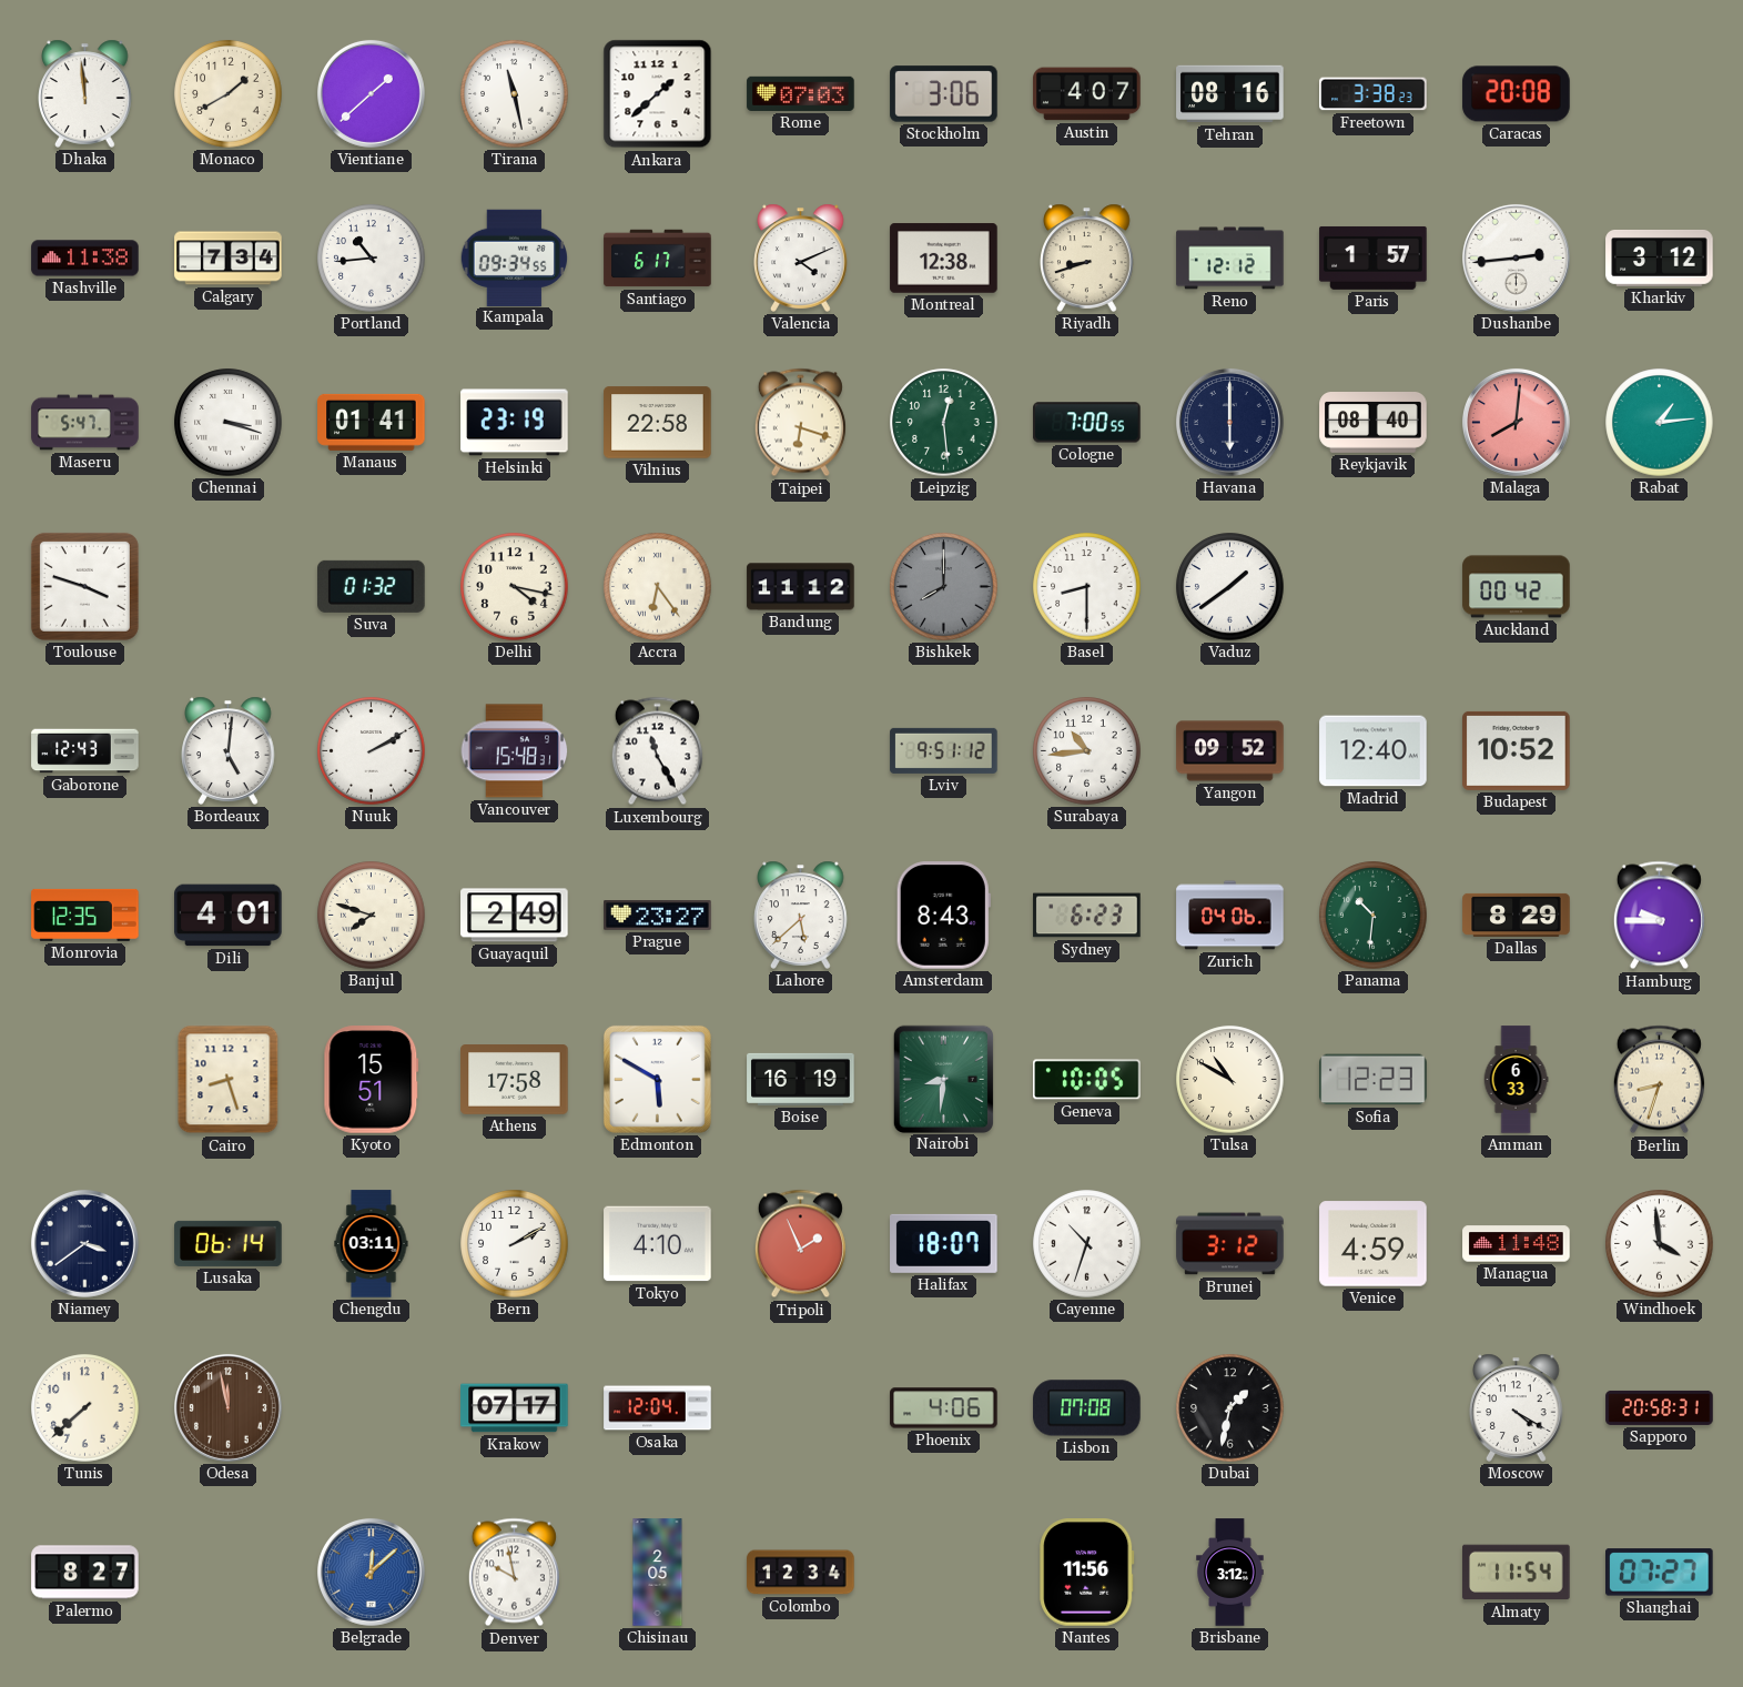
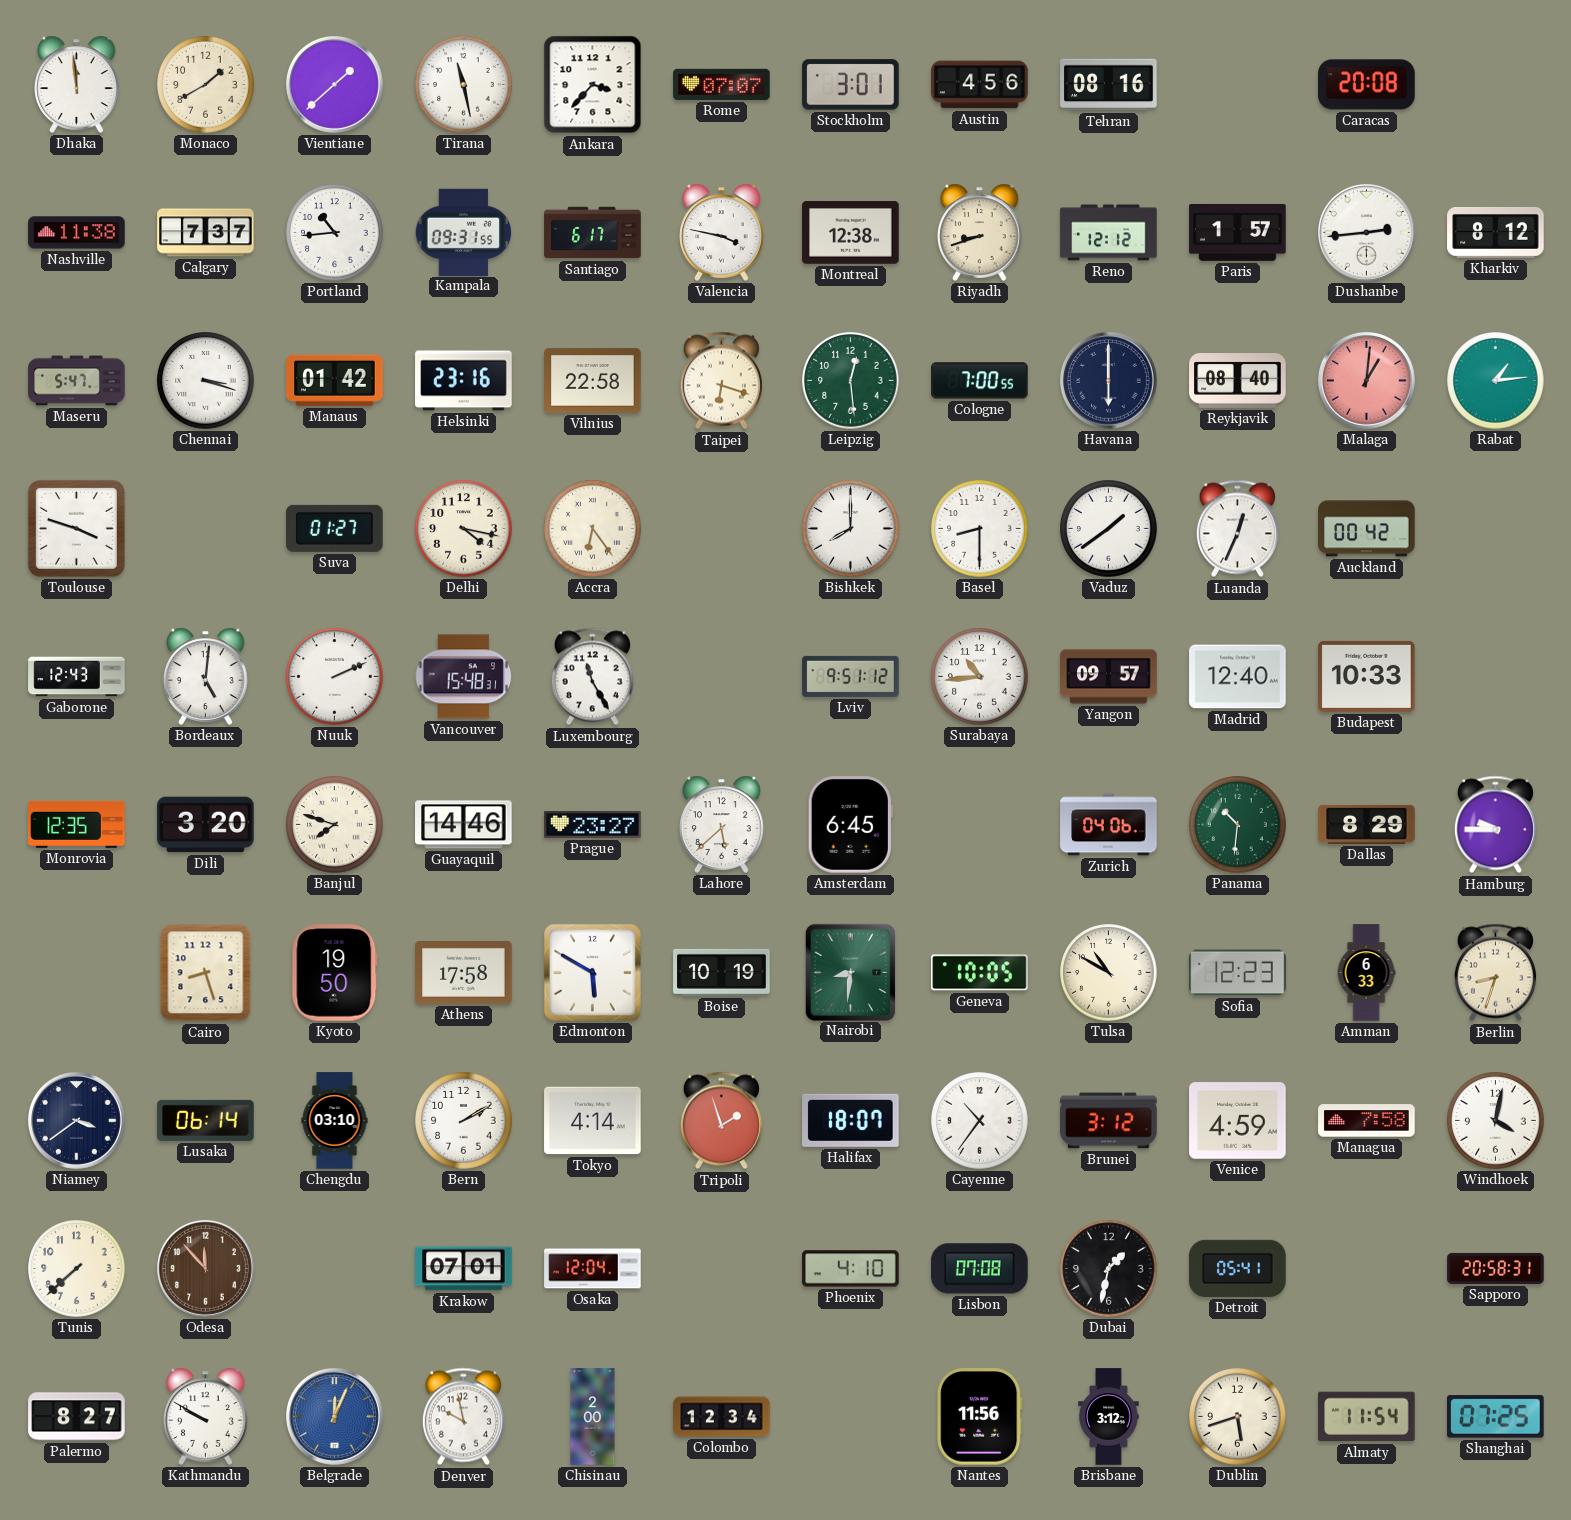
Ankara: 1:38 -> 3:37 (593, 85)
Rome: 07:03 -> 07:07 (722, 84)
Stockholm: 3:06 -> 3:01 (851, 85)
Austin: 4:07 -> 4:56 (980, 85)
Freetown: 3:38 -> none (1374, 94)
Calgary: 7:34 -> 7:37 (206, 233)
Kampala: 09:34 -> 09:31 (463, 232)
Valencia: 4:11 -> 3:47 (722, 232)
Kharkiv: 3:12 -> 8:12 (1496, 233)
Manaus: 01:41 -> 01:42 (335, 380)
Helsinki: 23:19 -> 23:16 (464, 381)
Malaga: 8:01 -> 1:01 (1366, 380)
Suva: 01:32 -> 01:27 (335, 528)
Bandung: 11:12 -> none (801, 587)
Bishkek dial: grey -> white (851, 529)
Luanda: none -> 12:34 (1237, 529)
Nuuk: 2:10 -> 2:11 (335, 677)
Yangon: 09:52 -> 09:57 (1109, 677)
Budapest: 10:52 -> 10:33 (1367, 676)
Dili: 4:01 -> 3:20 (206, 825)
Guayaquil: 2:49 -> 14:46 (464, 825)
Amsterdam: 8:43 -> 6:45 (850, 825)
Sydney: 6:23 -> none (1087, 916)
Kyoto: 15:51 -> 19:50 (335, 973)
Boise: 16:19 -> 10:19 (722, 972)
Chengdu: 03:11 -> 03:10 (335, 1121)
Tokyo: 4:10 -> 4:14 (593, 1121)
Tripoli: 1:56 -> 1:57 (721, 1121)
Cayenne: 10:33 -> 10:36 (980, 1121)
Managua: 11:48 -> 7:58 (1367, 1121)
Windhoek: 3:59 -> 4:02 (1496, 1121)
Odesa: 11:58 -> 11:53 (205, 1268)
Krakow: 07:17 -> 07:01 (464, 1269)
Phoenix: 4:06 -> 4:10 (851, 1269)
Detroit: none -> 05:41 (1238, 1268)
Moscow: 4:20 -> none (1517, 1407)
Kathmandu: none -> 9:50 (206, 1416)
Belgrade: 12:08 -> 12:04 (334, 1416)
Chisinau: 2:05 -> 2:00 (593, 1417)
Dublin: none -> 5:42 (1238, 1417)
Shanghai: 07:27 -> 07:25 (1496, 1417)
